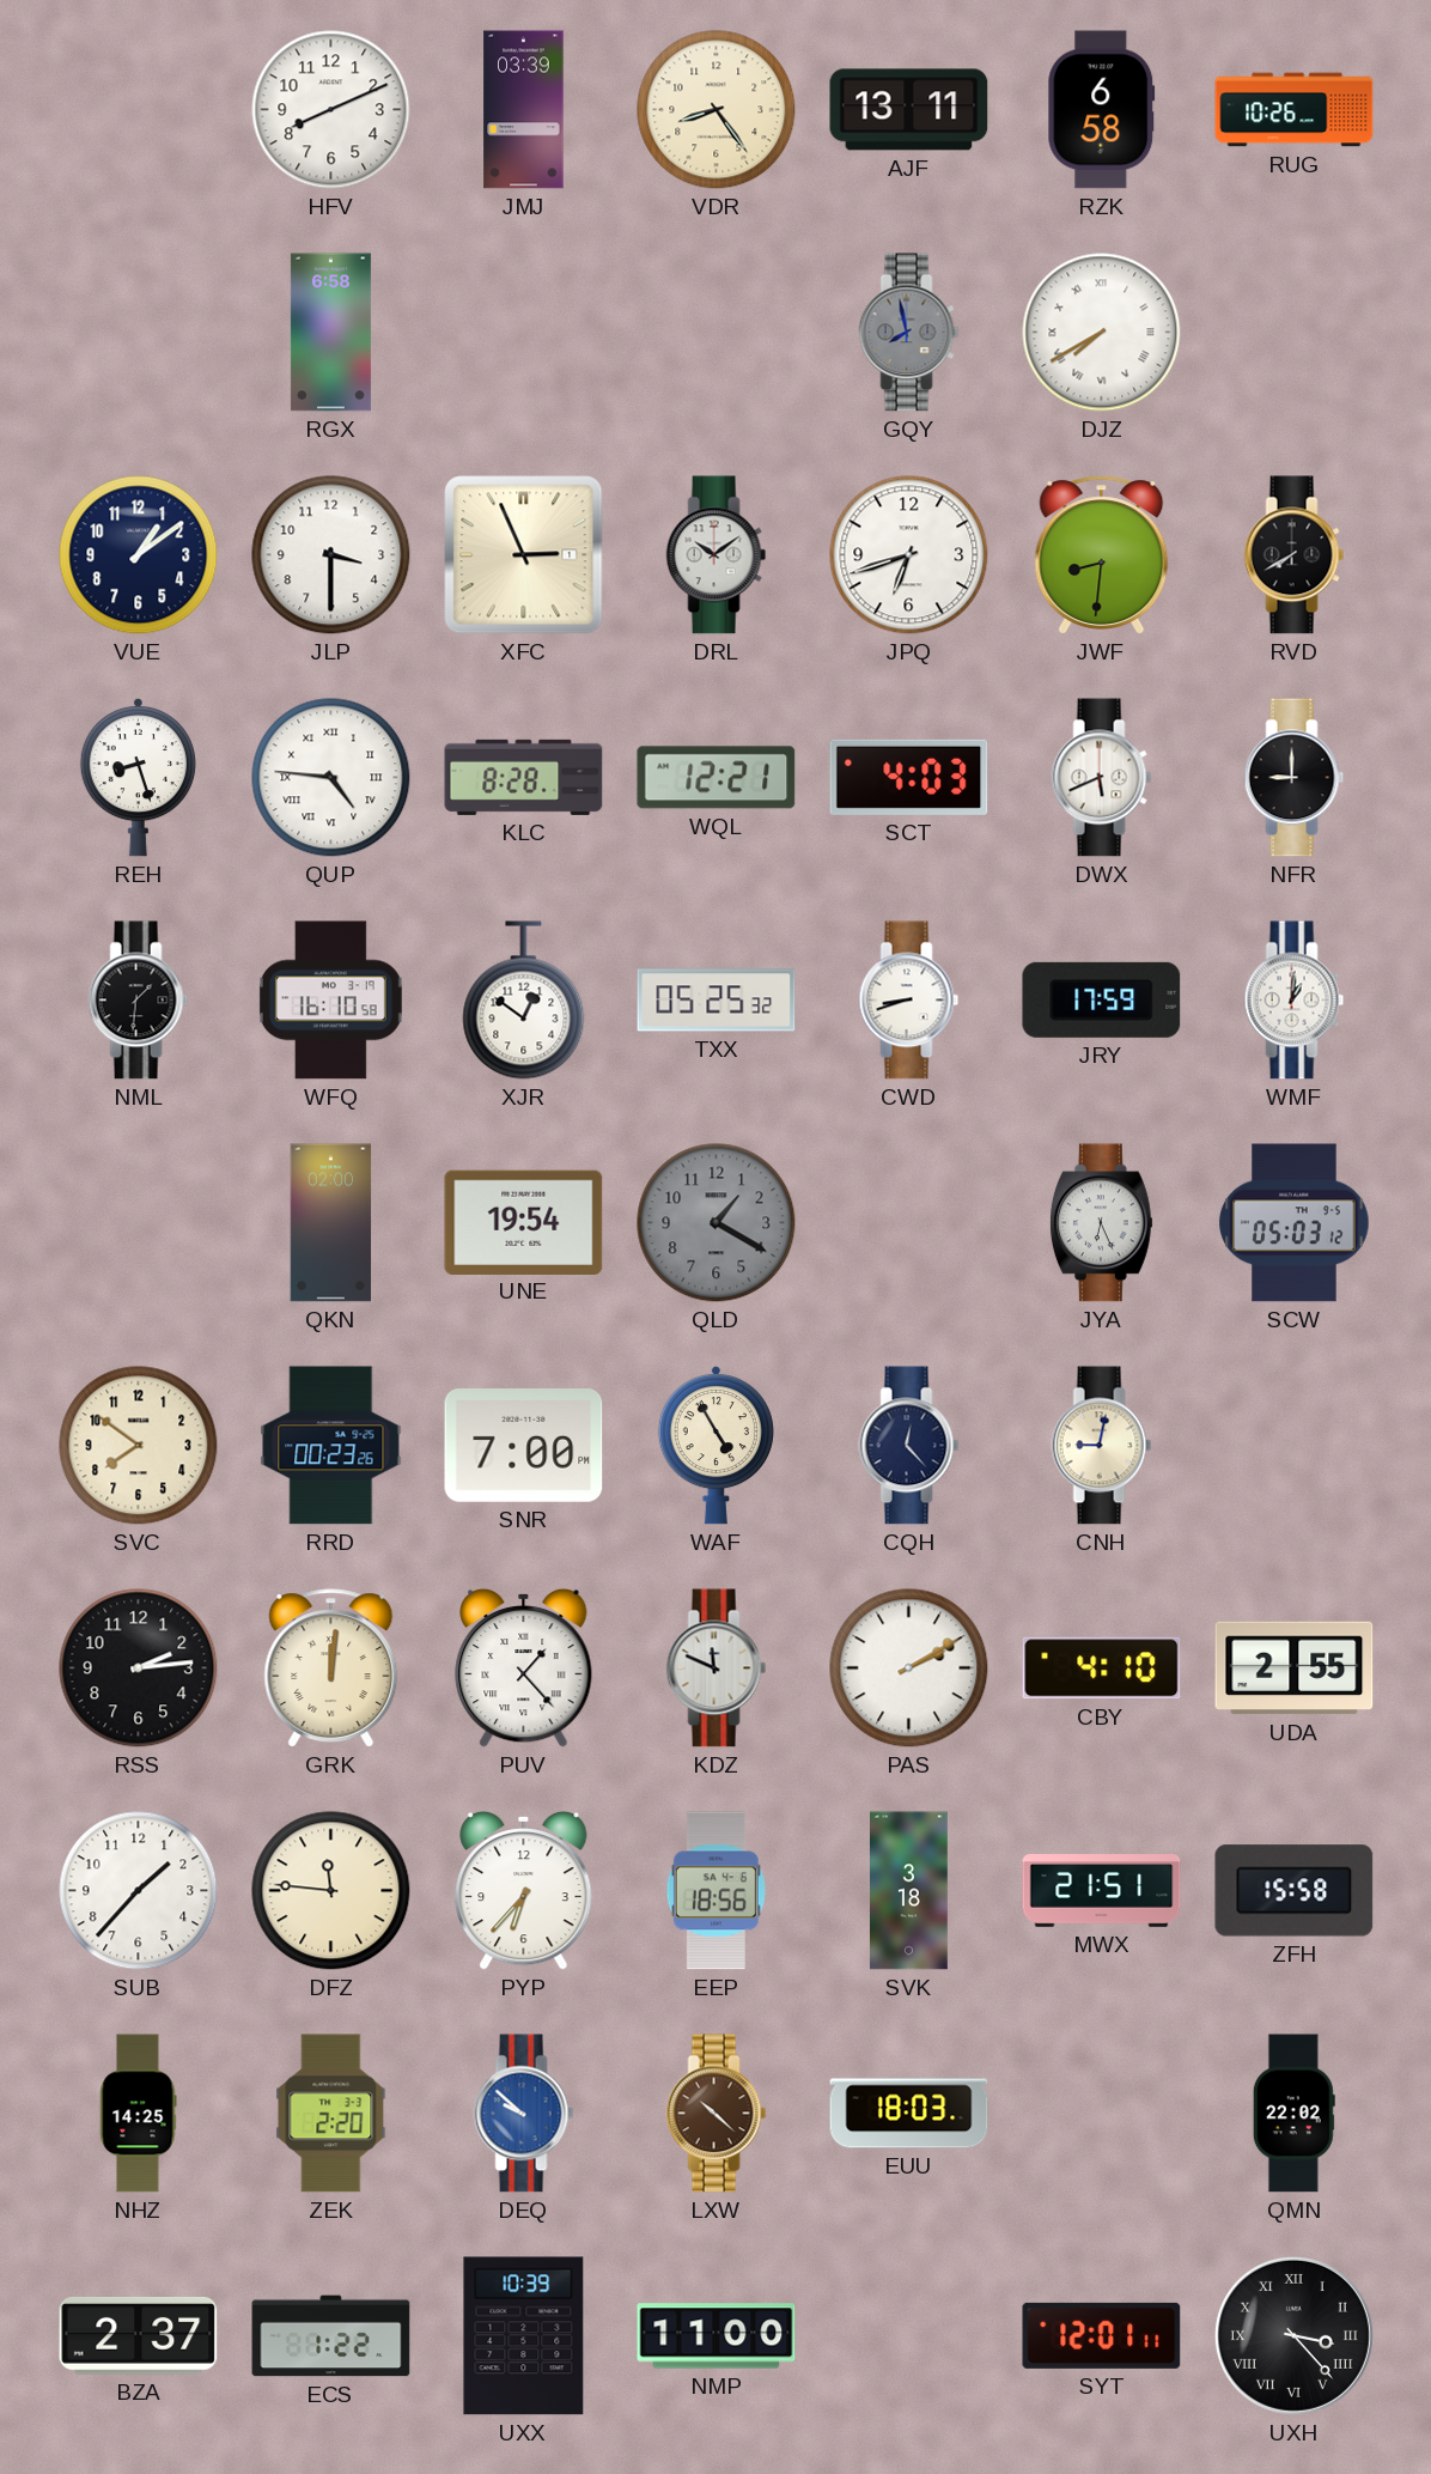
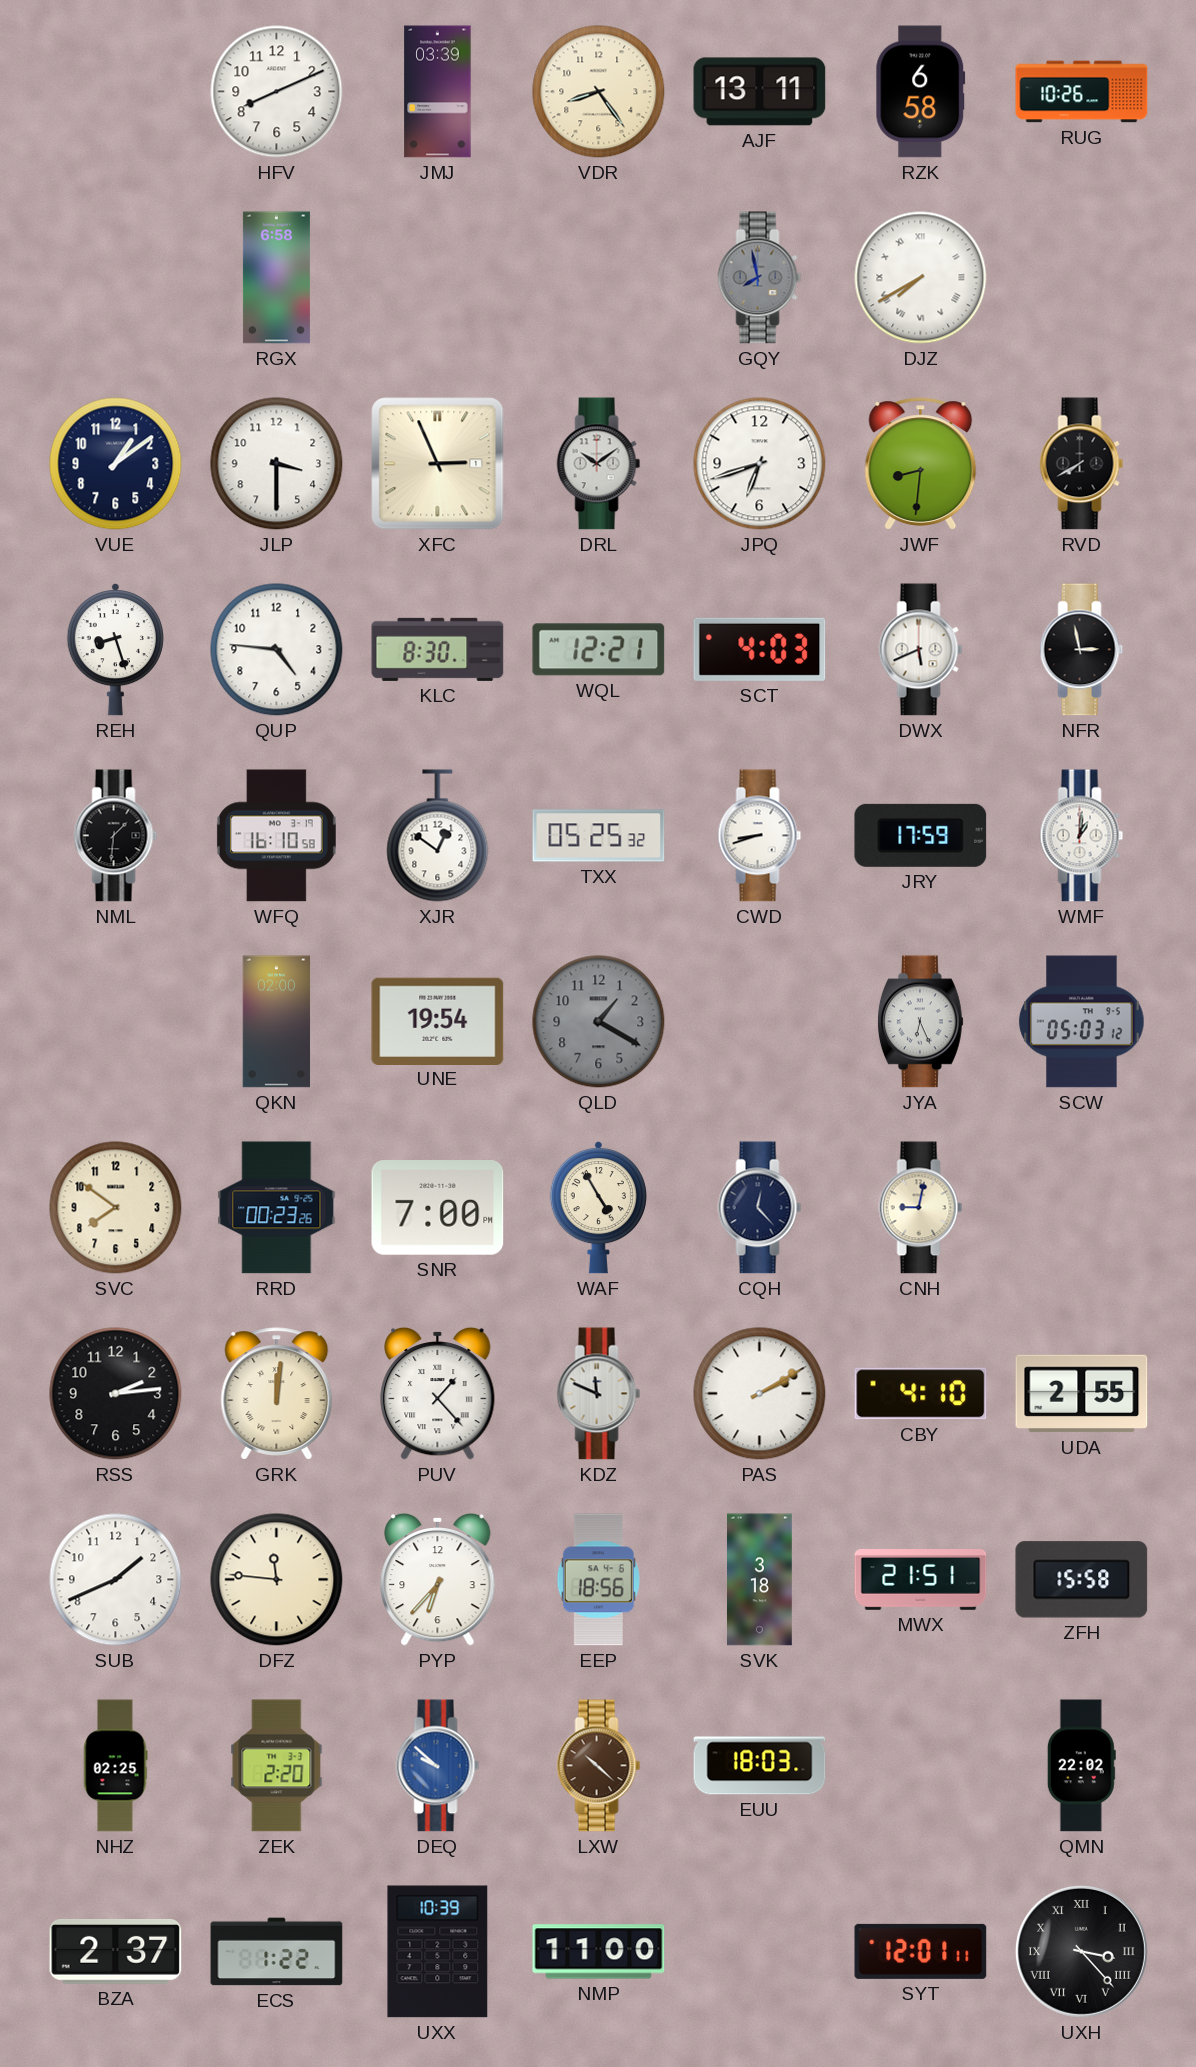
QUP numerals: Roman -> Arabic (277, 650)
KLC: 8:28 -> 8:30 (438, 649)
NFR: 9:00 -> 2:58 (1082, 650)
SUB: 1:37 -> 1:41 (116, 1580)
NHZ: 14:25 -> 02:25 (115, 1766)
